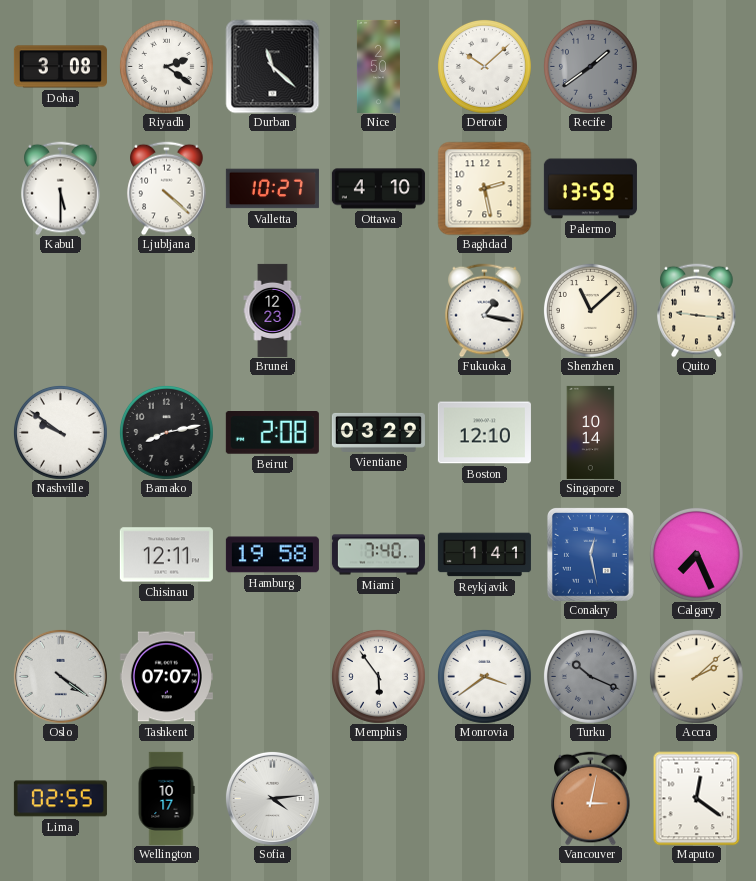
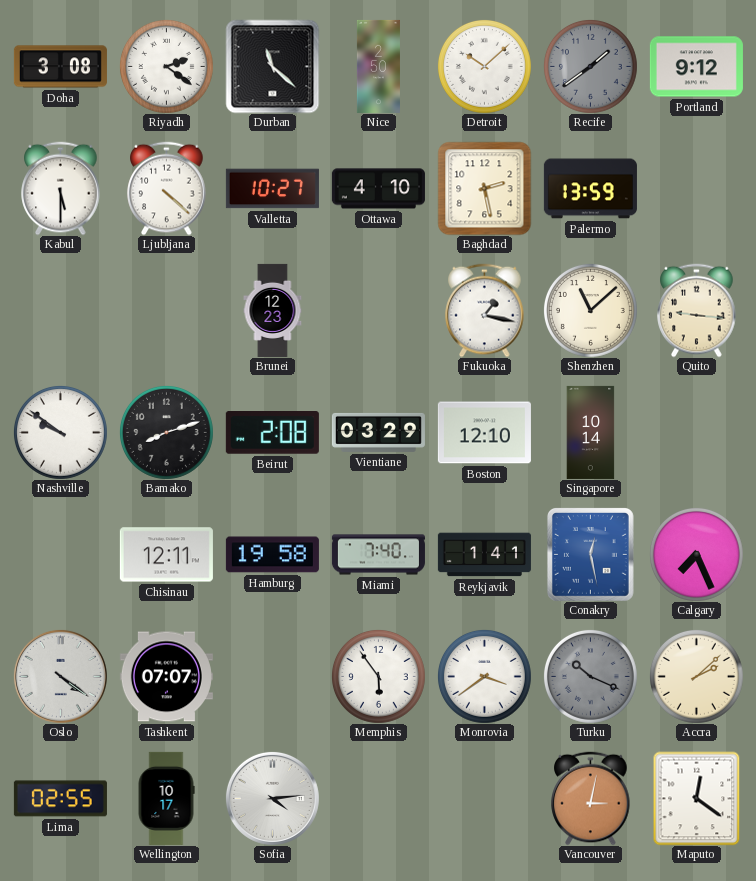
Portland: none -> 9:12 (696, 67)
Bamako: 8:13 -> 8:12 (166, 432)
